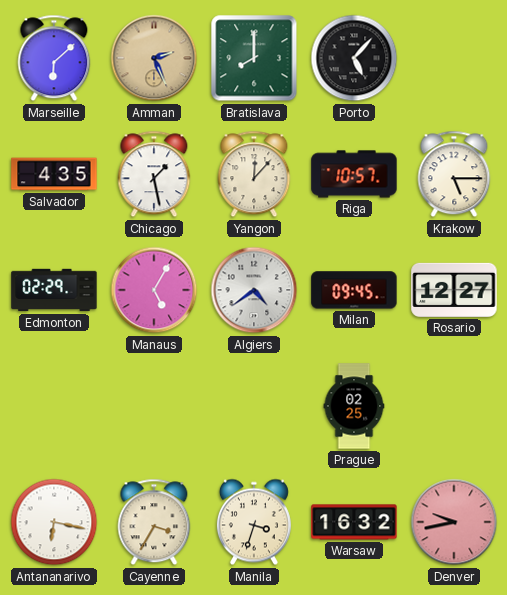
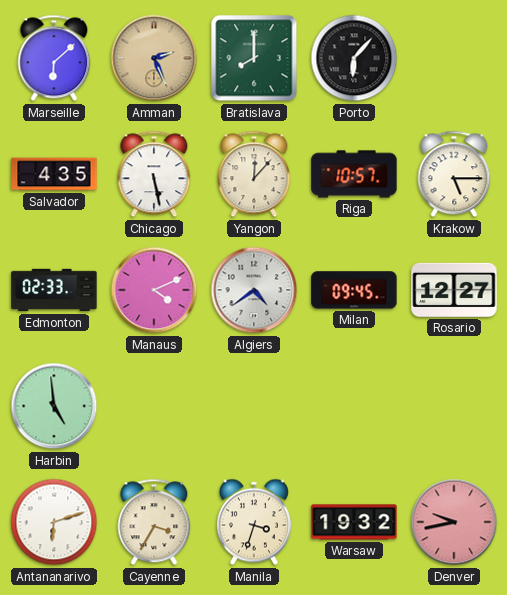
Porto: 5:07 -> 6:07 (354, 58)
Chicago: 1:28 -> 5:28 (154, 174)
Edmonton: 02:29 -> 02:33 (54, 290)
Manaus: 5:05 -> 4:11 (154, 290)
Harbin: none -> 4:59 (54, 406)
Prague: 02:25 -> none (354, 406)
Antananarivo: 6:17 -> 6:12 (54, 522)
Warsaw: 16:32 -> 19:32 (354, 522)
